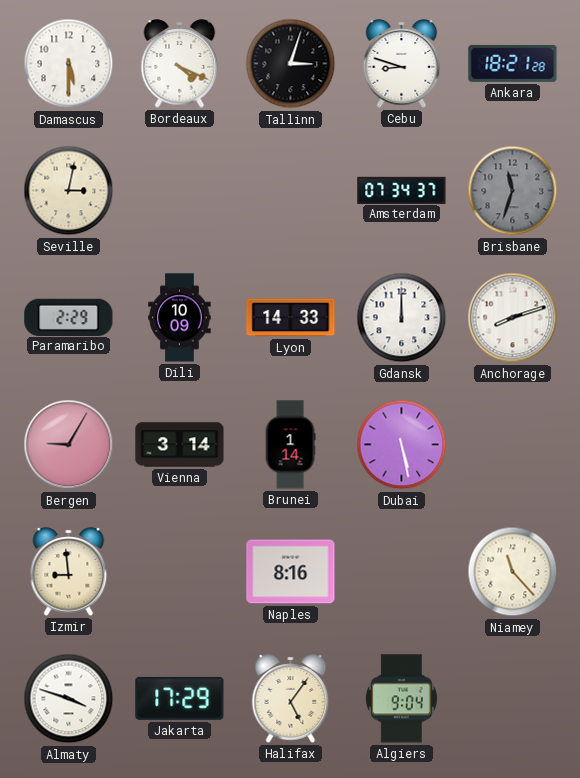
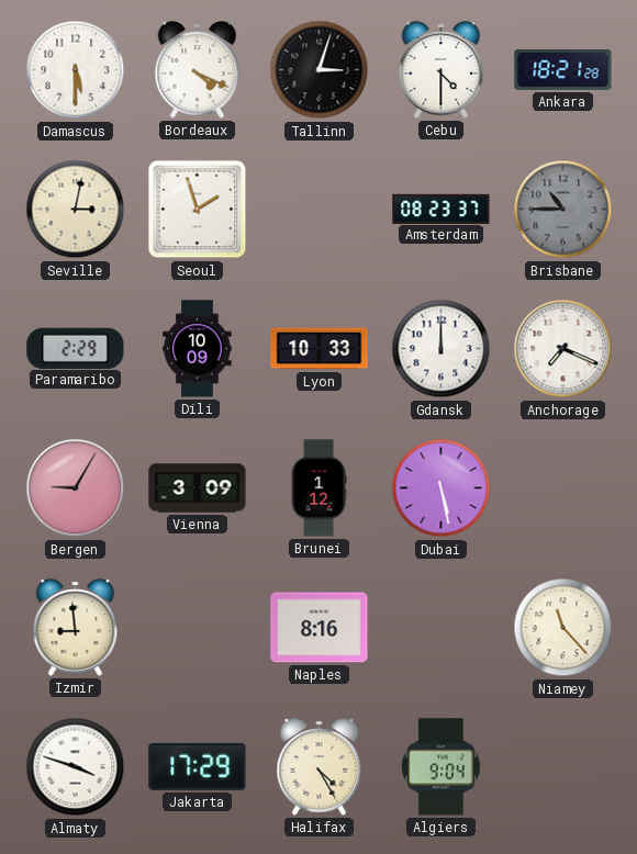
Cebu: 8:48 -> 4:30 (442, 70)
Seoul: none -> 1:57 (198, 210)
Amsterdam: 07:34 -> 08:23 (442, 209)
Brisbane: 11:33 -> 10:45 (563, 210)
Lyon: 14:33 -> 10:33 (320, 349)
Anchorage: 8:12 -> 7:19 (563, 349)
Vienna: 3:14 -> 3:09 (198, 488)
Brunei: 1:14 -> 1:12 (318, 488)
Halifax: 5:06 -> 4:25 (320, 767)
